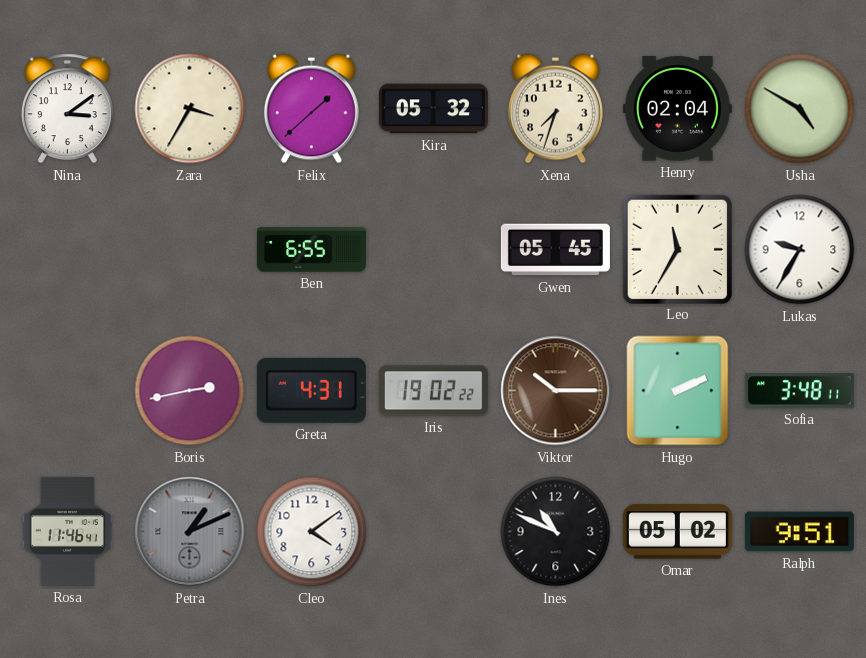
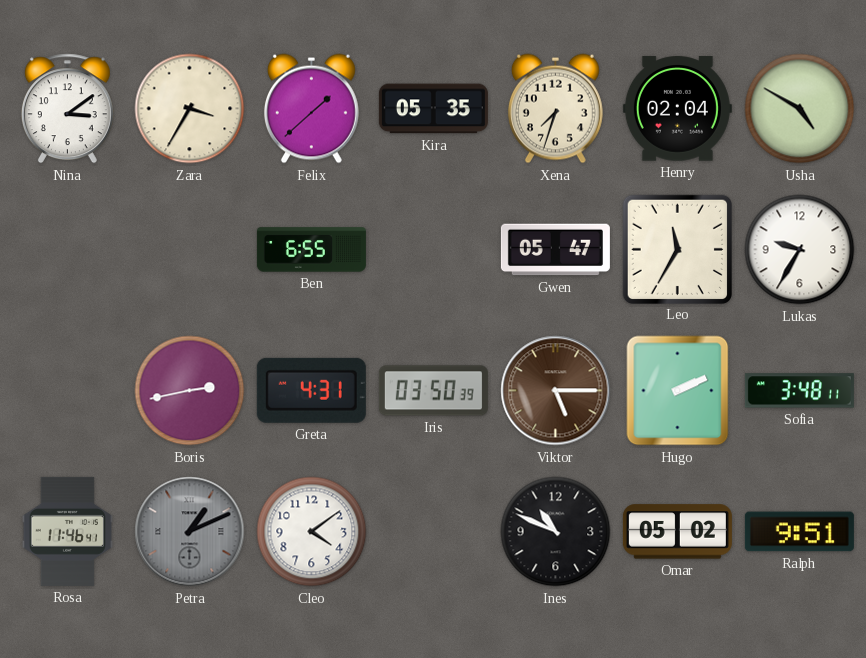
Kira: 05:32 -> 05:35 (433, 109)
Gwen: 05:45 -> 05:47 (555, 250)
Iris: 19:02 -> 03:50 (433, 391)
Viktor: 10:15 -> 5:15 (556, 391)
